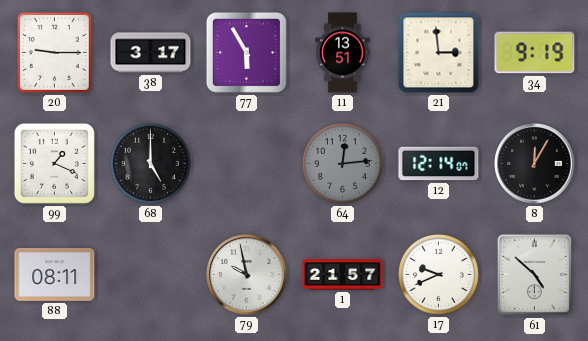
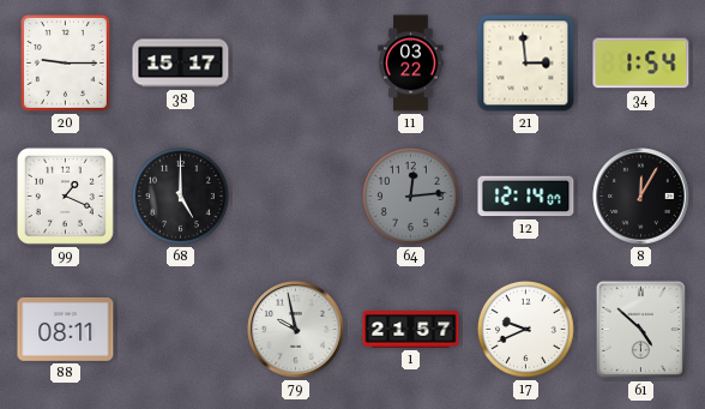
38: 3:17 -> 15:17 (181, 64)
77: 5:55 -> none (246, 52)
11: 13:51 -> 03:22 (411, 64)
34: 9:19 -> 1:54 (641, 64)
